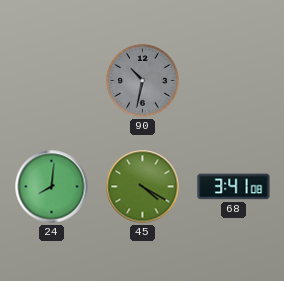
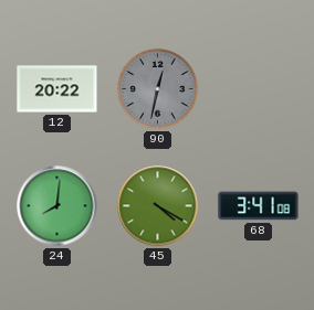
12: none -> 20:22 (57, 89)
90: 10:32 -> 12:32 (158, 89)
